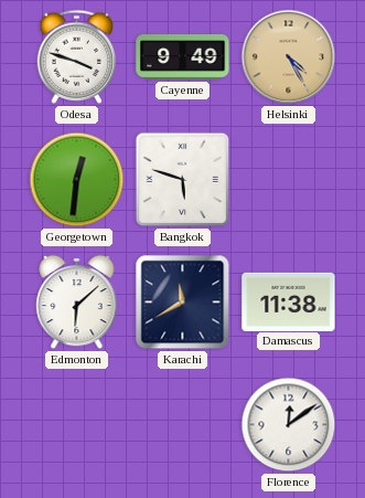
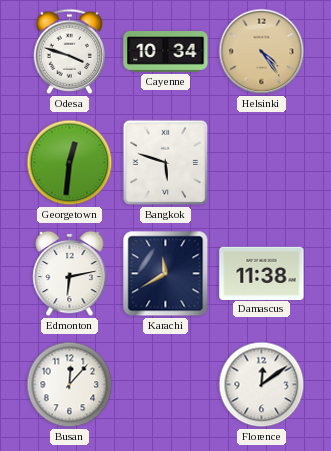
Cayenne: 9:49 -> 10:34 (166, 52)
Helsinki: 4:25 -> 4:24 (262, 52)
Edmonton: 6:08 -> 6:13 (70, 274)
Busan: none -> 12:07 (70, 385)
